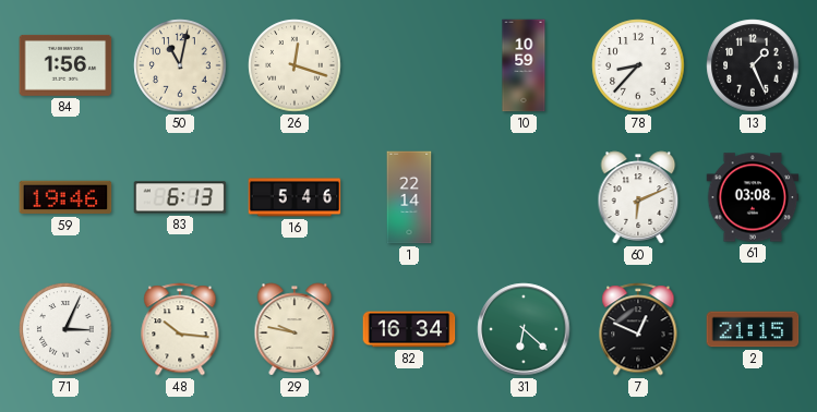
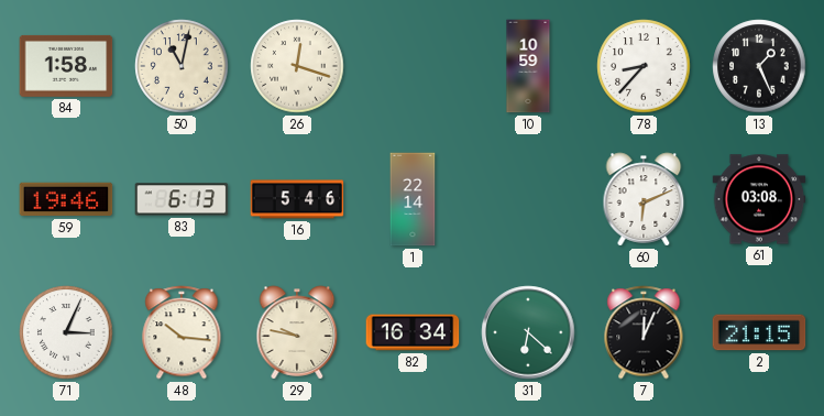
84: 1:56 -> 1:58 (66, 66)
7: 12:49 -> 12:04 (644, 332)
